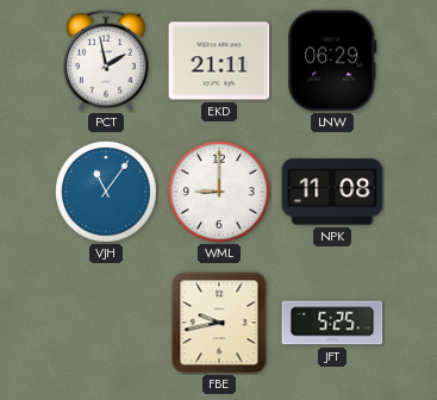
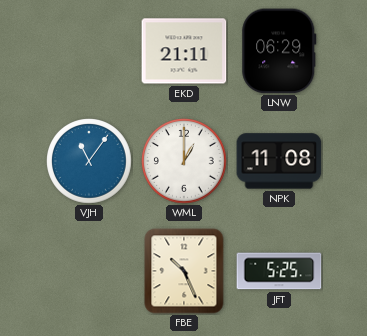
PCT: 1:58 -> none (107, 61)
WML: 9:00 -> 1:00 (185, 162)
FBE: 9:43 -> 10:26 (184, 271)
